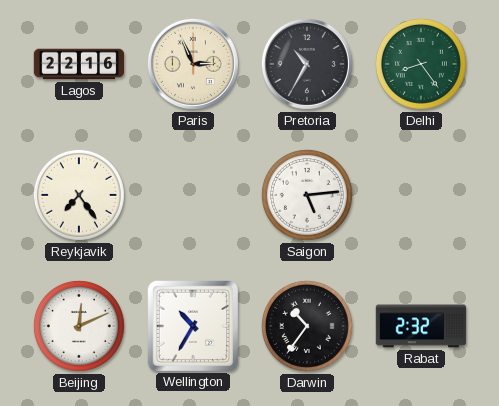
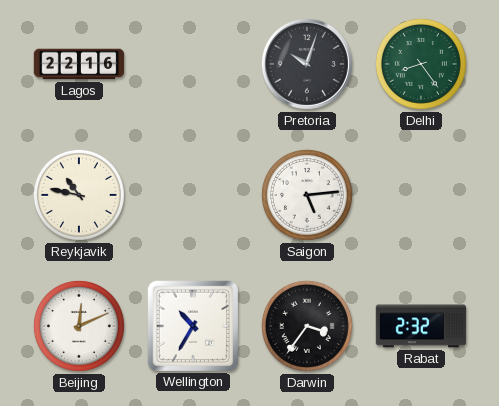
Paris: 2:56 -> none (193, 64)
Pretoria: 10:35 -> 10:03 (307, 64)
Reykjavik: 7:24 -> 10:47 (79, 195)
Darwin: 10:36 -> 3:36 (307, 326)
